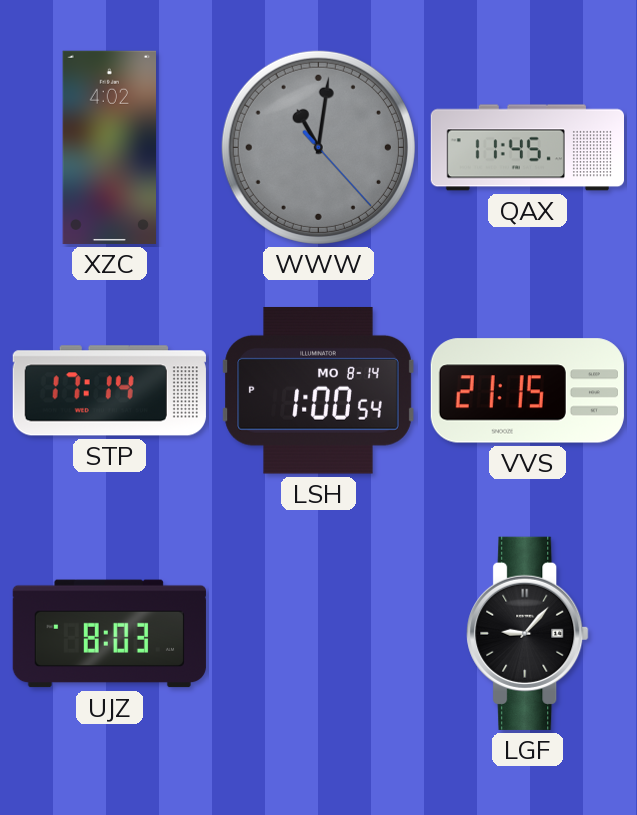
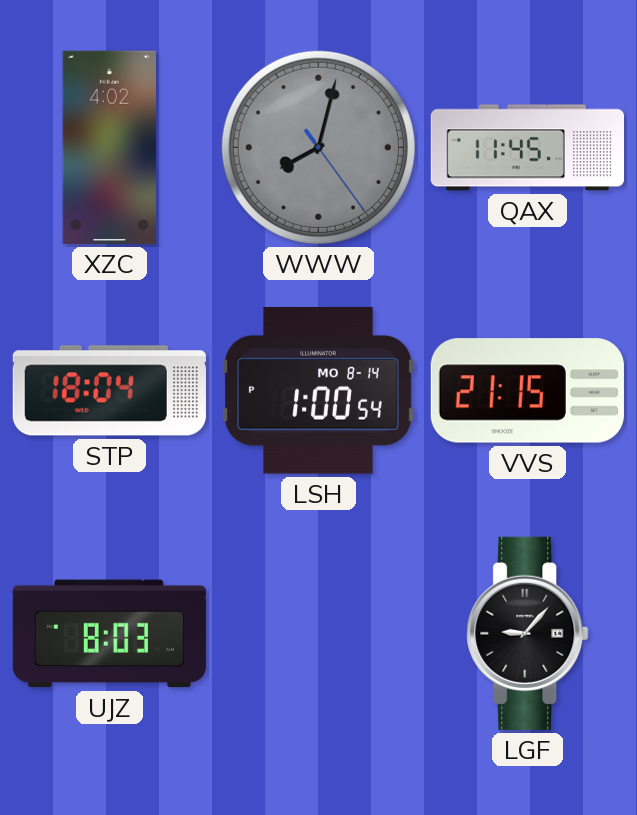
WWW: 11:01 -> 8:02 (318, 147)
STP: 17:14 -> 18:04 (109, 391)
